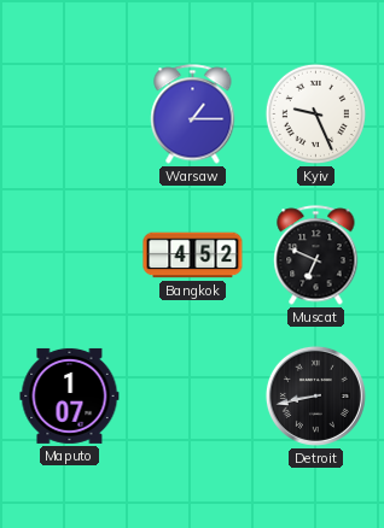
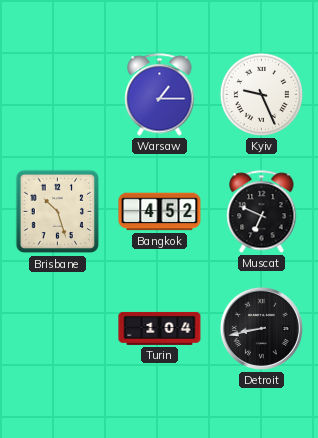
Brisbane: none -> 10:27 (58, 212)
Maputo: 1:07 -> none (70, 395)
Turin: none -> 1:04 (160, 328)
